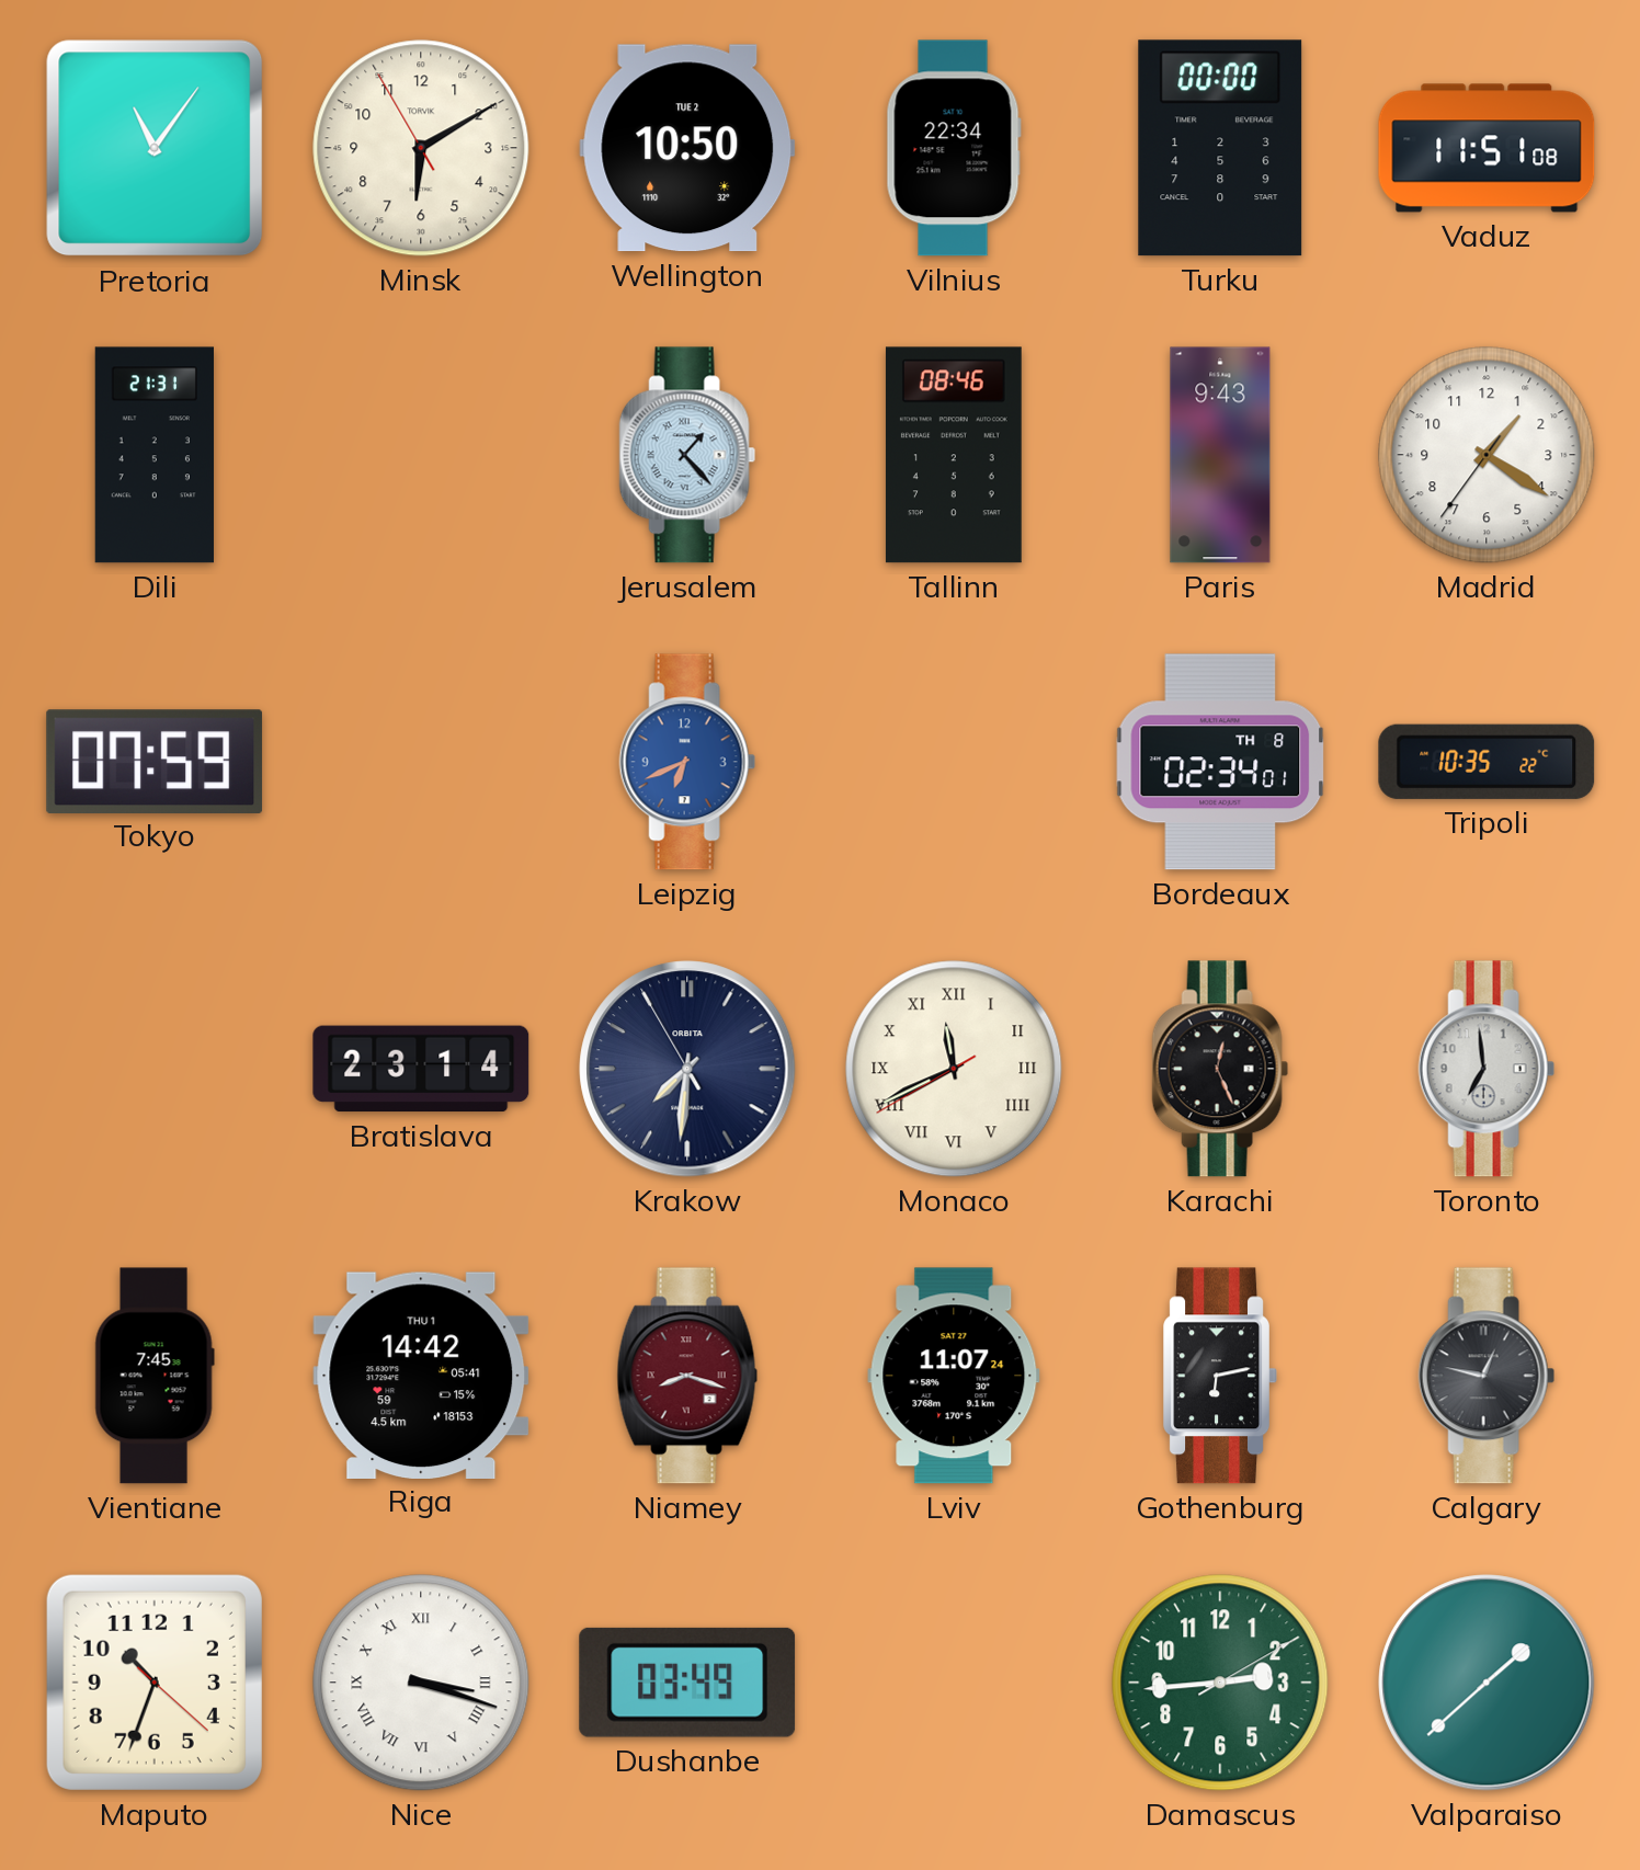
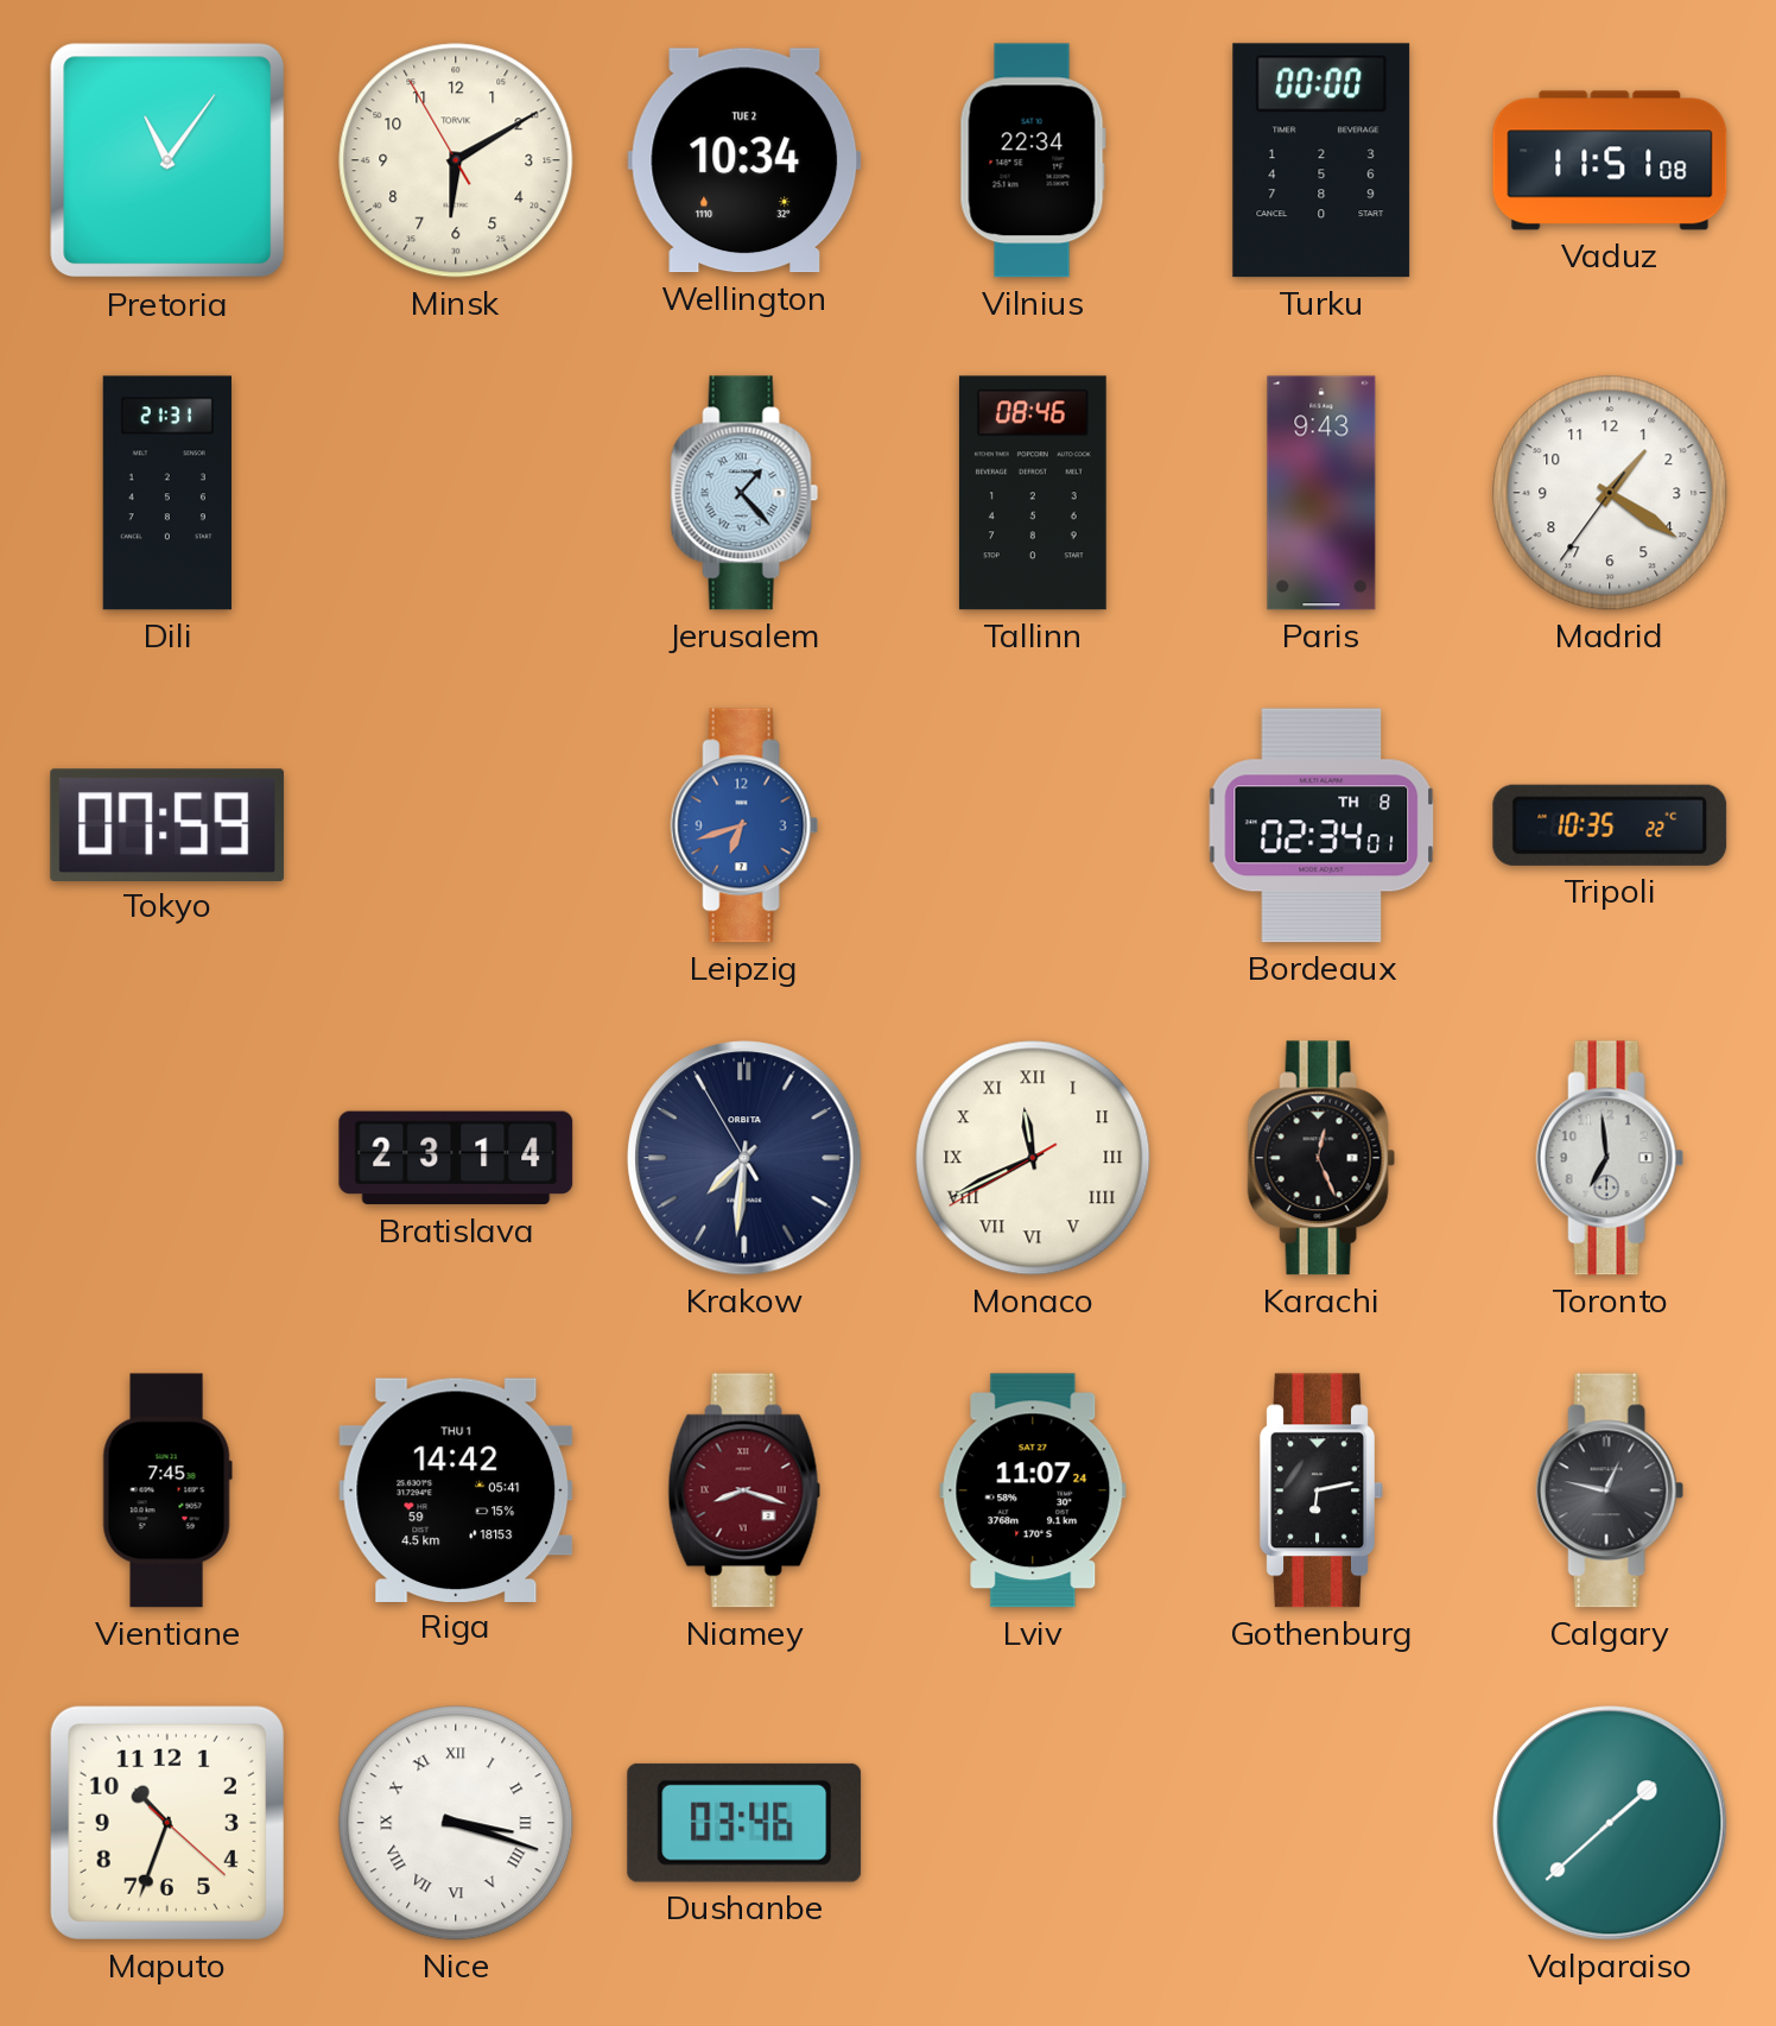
Wellington: 10:50 -> 10:34 (744, 160)
Leipzig: 6:41 -> 6:42 (744, 825)
Dushanbe: 03:49 -> 03:46 (744, 1823)
Damascus: 2:44 -> none (1220, 1683)
